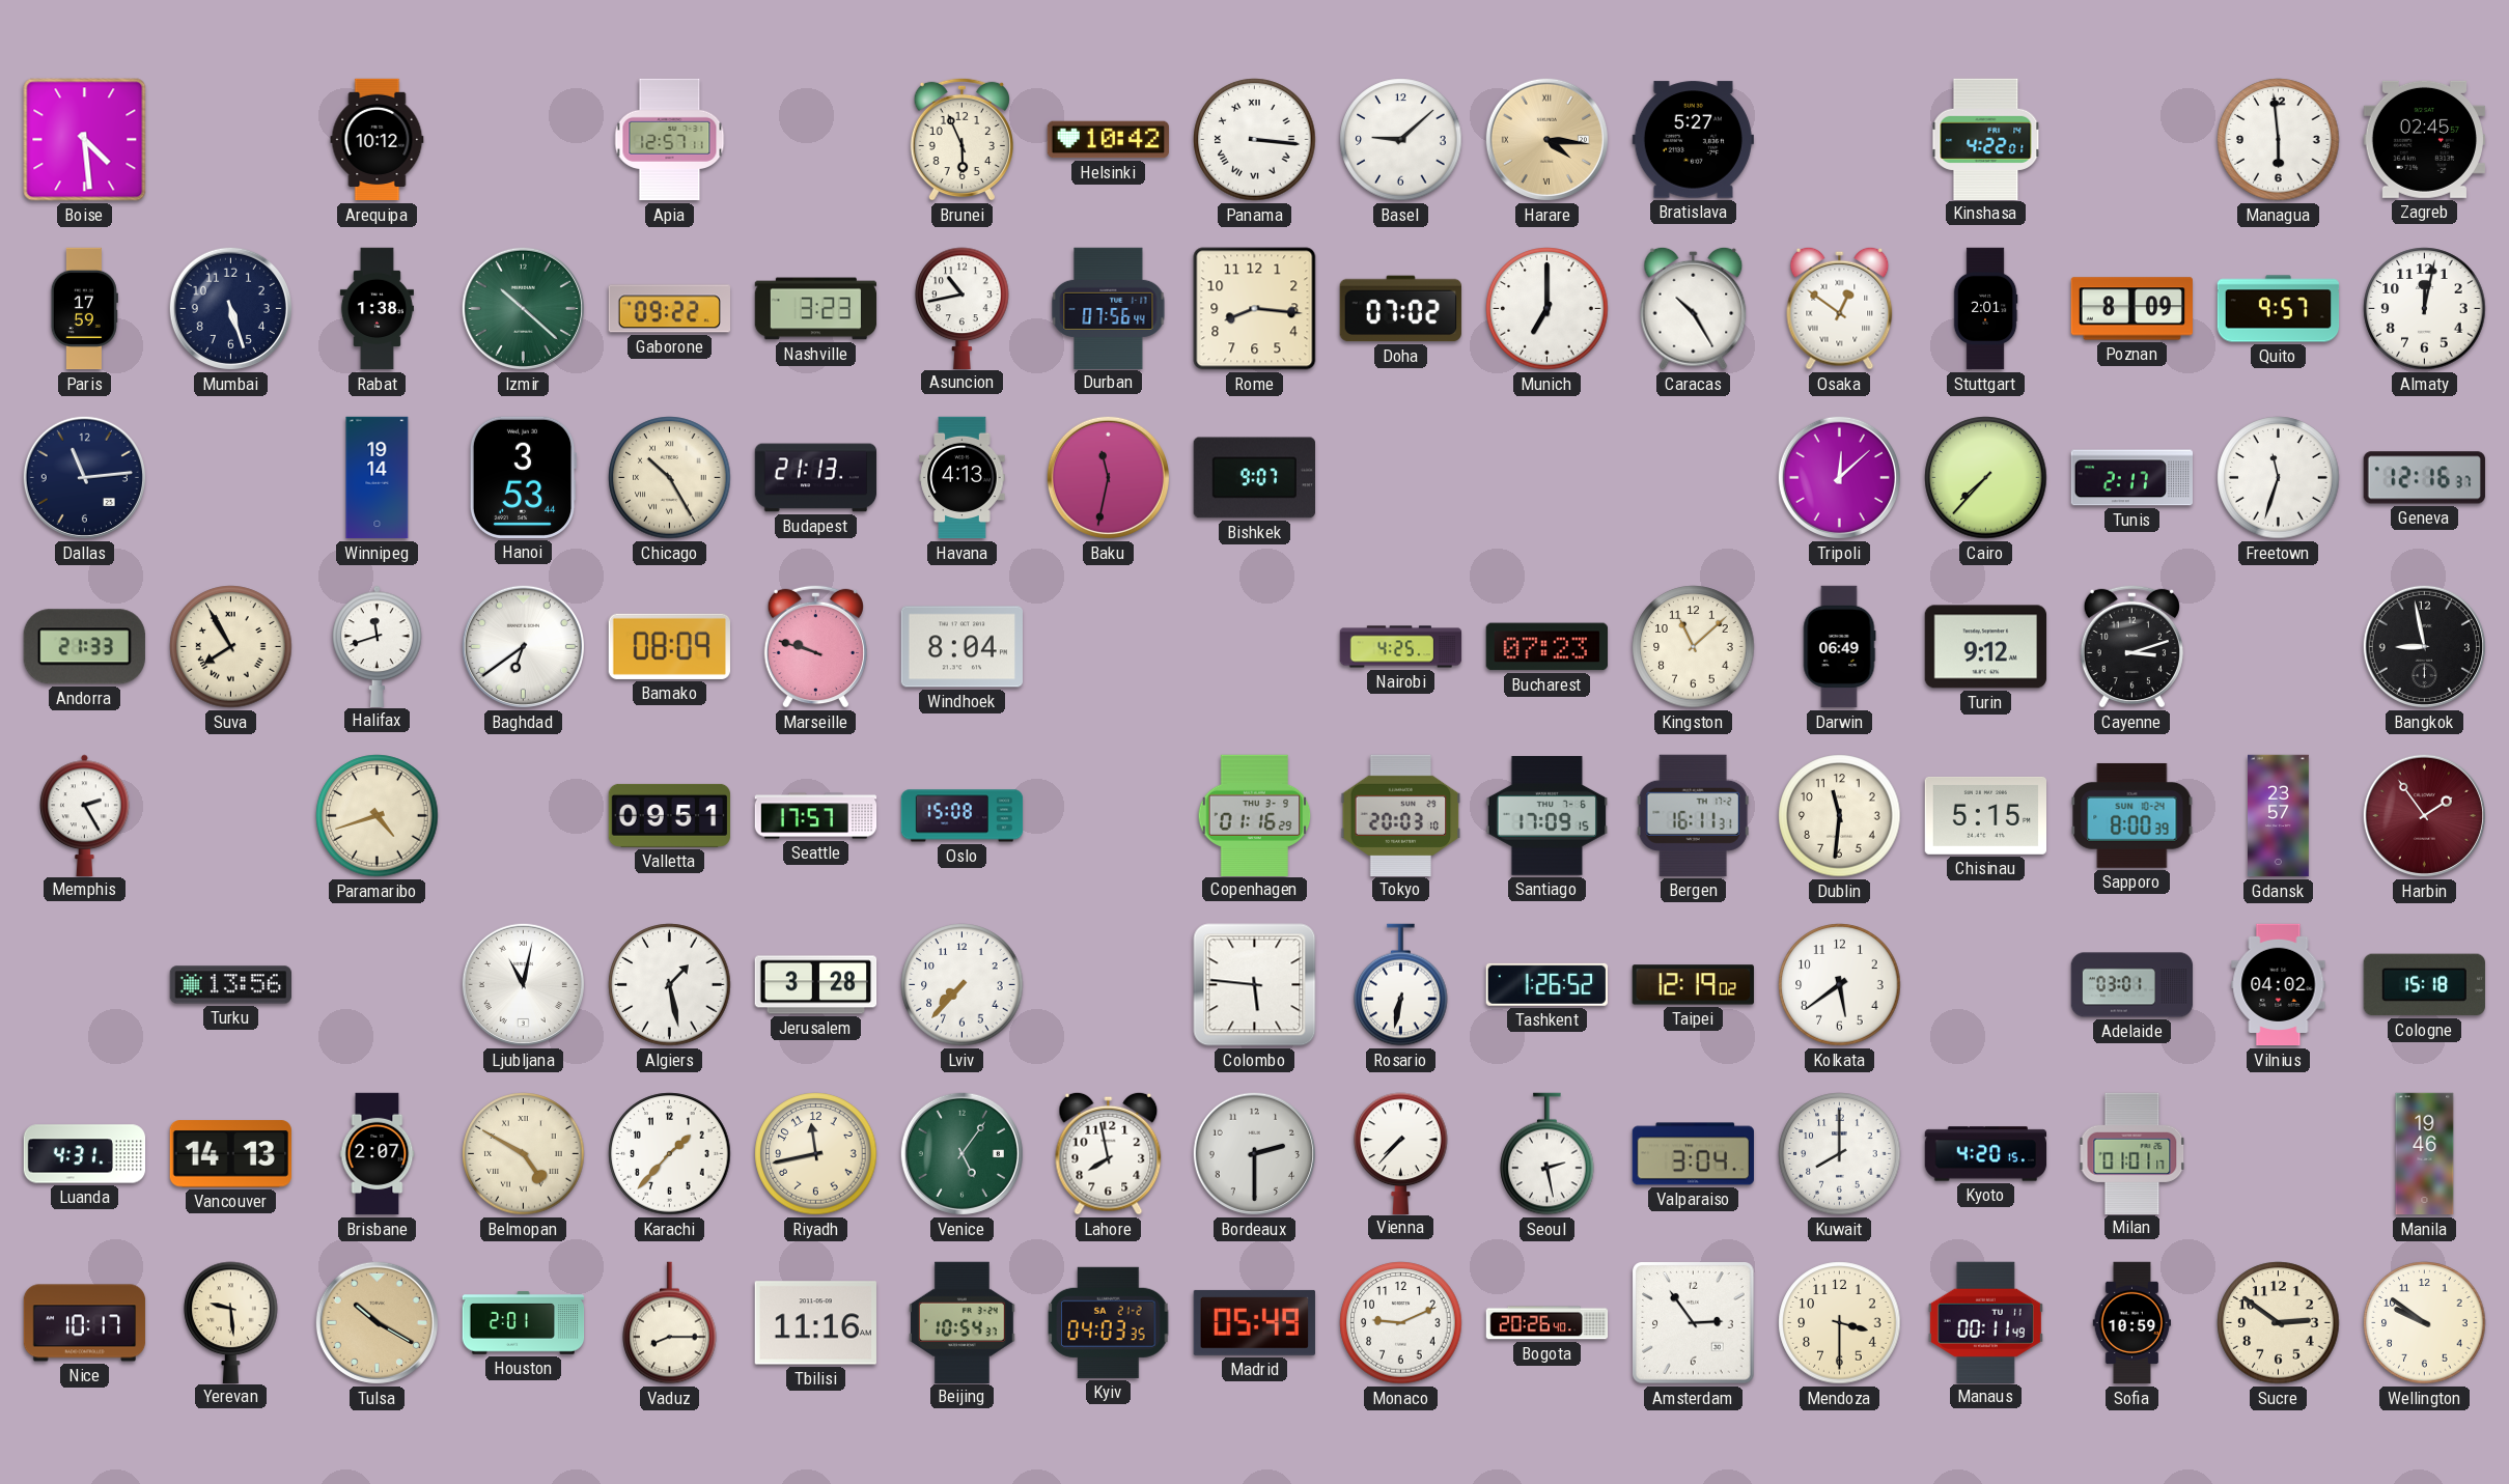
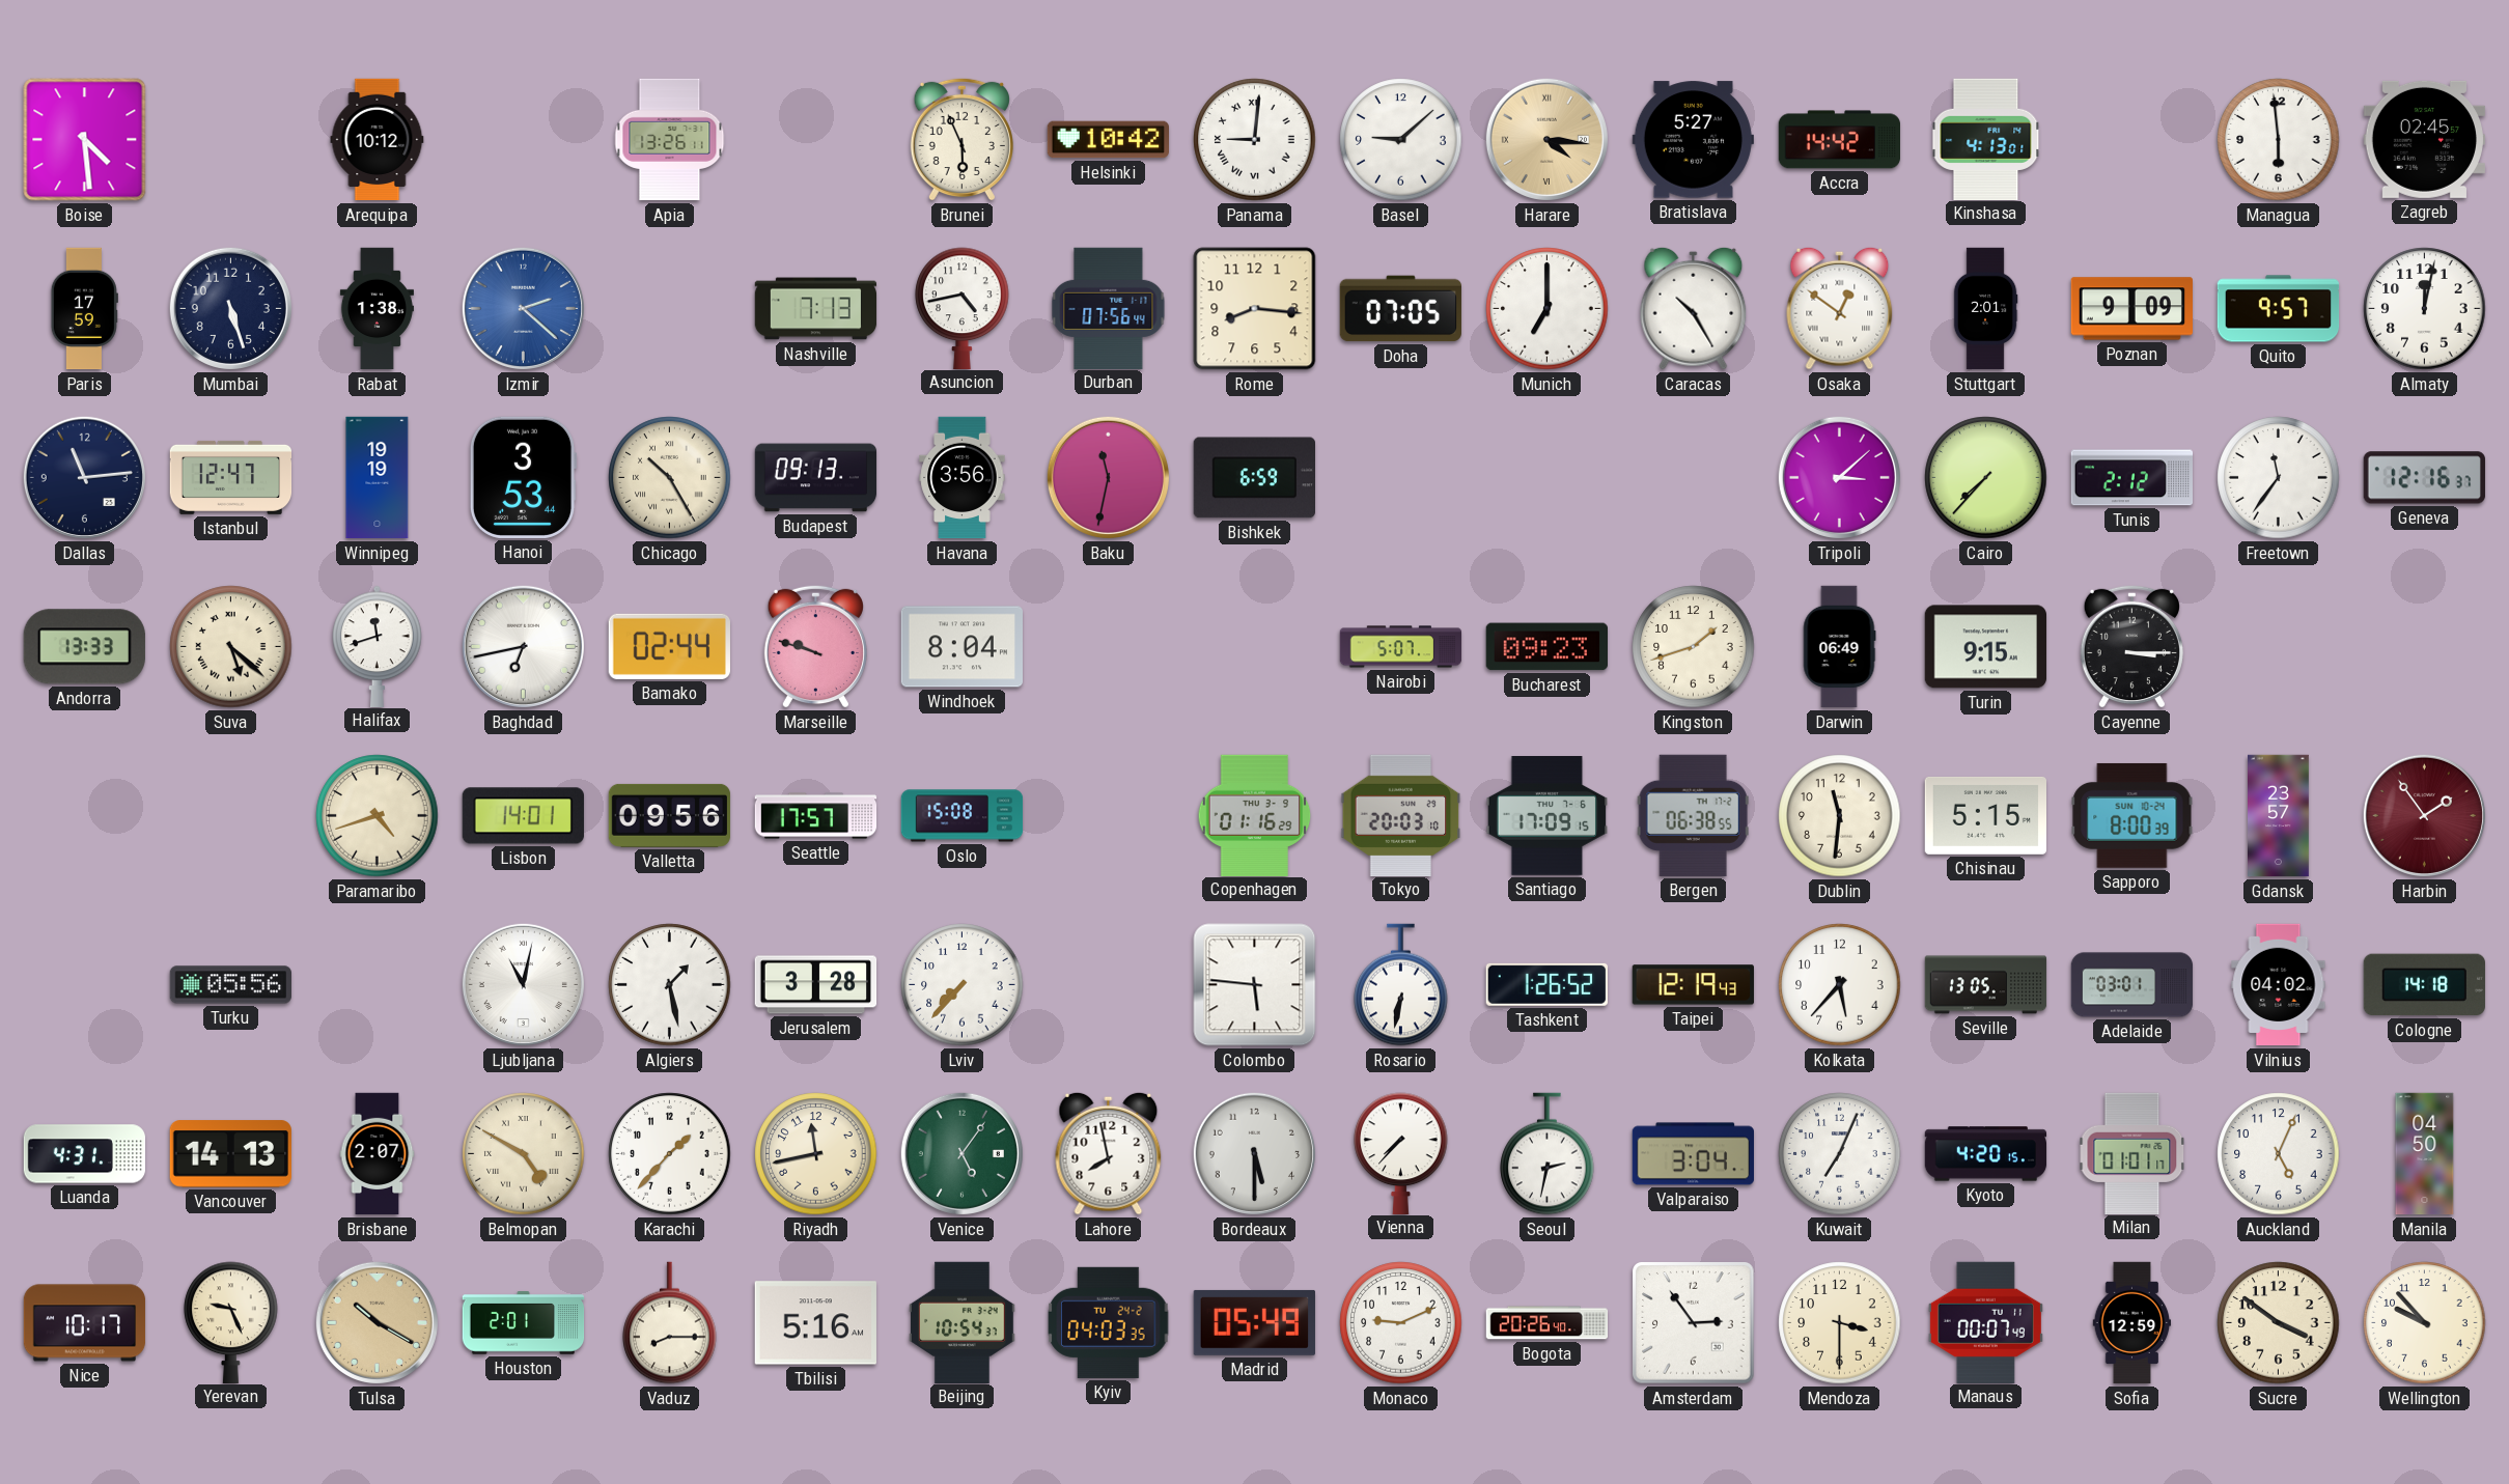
Apia: 12:57 -> 13:26 (670, 140)
Panama: 3:16 -> 9:01 (1255, 140)
Accra: none -> 14:42 (1839, 140)
Kinshasa: 4:22 -> 4:13 (1986, 139)
Izmir: 10:22 -> 2:22 (523, 308)
Izmir dial: green -> blue (523, 308)
Gaborone: 09:22 -> none (669, 309)
Nashville: 3:23 -> 7:13 (816, 309)
Asuncion: 10:43 -> 4:43 (963, 308)
Doha: 07:02 -> 07:05 (1400, 309)
Poznan: 8:09 -> 9:09 (2131, 309)
Istanbul: none -> 12:47 (231, 477)
Winnipeg: 19:14 -> 19:19 (378, 478)
Budapest: 21:13 -> 09:13 (816, 478)
Havana: 4:13 -> 3:56 (963, 478)
Bishkek: 9:07 -> 6:59 (1254, 478)
Tripoli: 12:08 -> 3:08 (1839, 477)
Tunis: 2:17 -> 2:12 (2131, 478)
Freetown: 11:33 -> 11:36 (2279, 478)
Andorra: 21:33 -> 13:33 (84, 647)
Suva: 7:55 -> 5:22 (231, 647)
Baghdad: 6:39 -> 6:43 (523, 646)
Bamako: 08:09 -> 02:44 (669, 646)
Nairobi: 4:25 -> 5:07 (1401, 647)
Bucharest: 07:23 -> 09:23 (1546, 647)
Kingston: 11:08 -> 1:42 (1694, 647)
Turin: 9:12 -> 9:15 (1985, 647)
Cayenne: 3:12 -> 3:15 (2131, 646)
Bangkok: 8:58 -> none (2424, 646)
Memphis: 2:25 -> none (85, 815)
Lisbon: none -> 14:01 (523, 816)
Valletta: 09:51 -> 09:56 (670, 815)
Bergen: 16:11 -> 06:38 (1693, 815)
Turku: 13:56 -> 05:56 (230, 985)
Taipei: 12:19:02 -> 12:19:43 (1693, 985)
Kolkata: 5:39 -> 5:37 (1840, 985)
Seville: none -> 13:05 (1986, 985)
Cologne: 15:18 -> 14:18 (2424, 985)
Bordeaux: 2:30 -> 5:30 (1254, 1153)
Seoul: 2:28 -> 2:32 (1548, 1154)
Kuwait: 8:00 -> 7:04 (1840, 1154)
Auckland: none -> 5:04 (2279, 1154)
Manila: 19:46 -> 04:50 (2425, 1154)
Yerevan: 9:29 -> 9:26 (231, 1322)
Tbilisi: 11:16 -> 5:16 (815, 1323)
Kyiv date: SA 21-2 -> TU 24-2 (1109, 1322)
Manaus: 00:11 -> 00:07 (1985, 1322)
Sofia: 10:59 -> 12:59 (2132, 1323)
Sucre: 2:51 -> 3:51 (2279, 1323)
Wellington: 9:51 -> 9:53 (2425, 1323)
